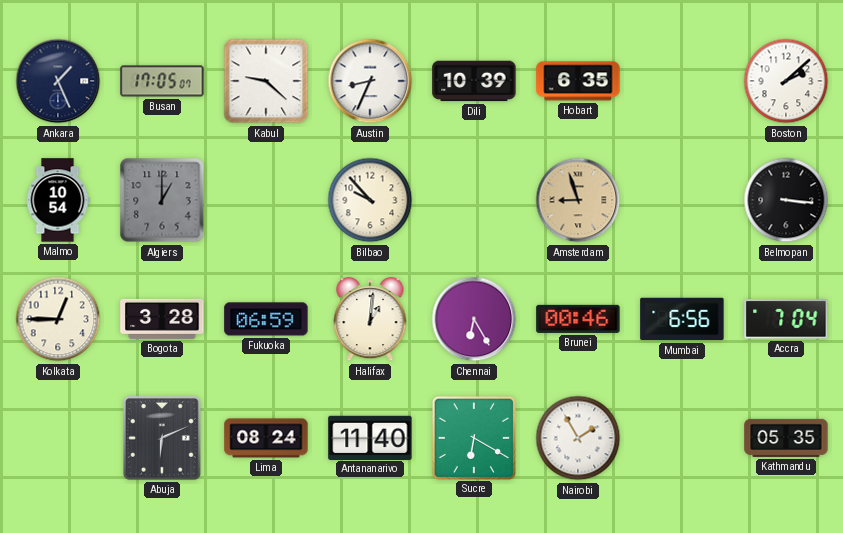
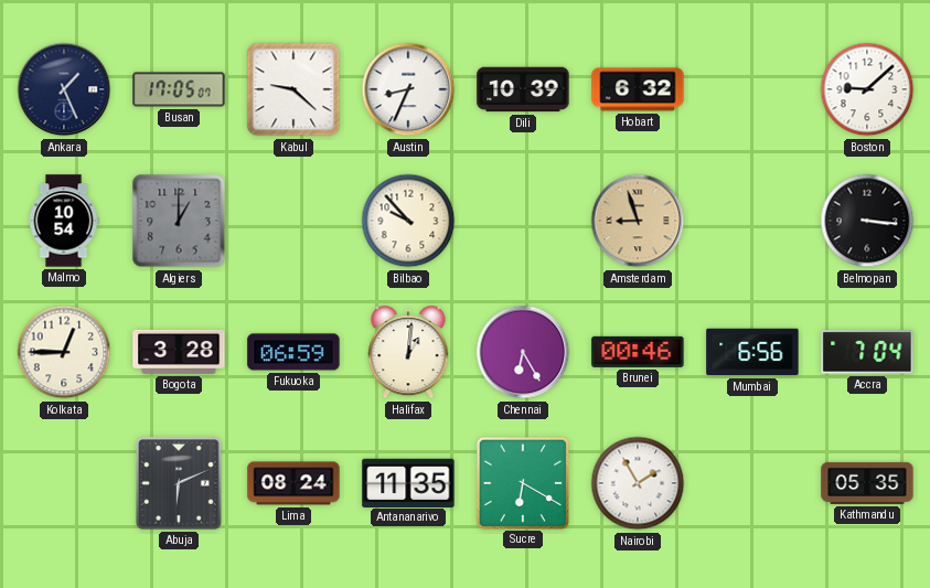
Hobart: 6:35 -> 6:32 (638, 89)
Boston: 2:08 -> 9:08 (867, 89)
Antananarivo: 11:40 -> 11:35 (408, 482)
